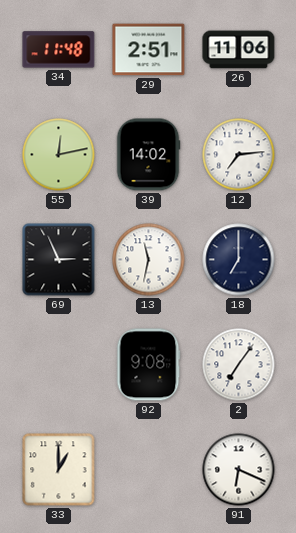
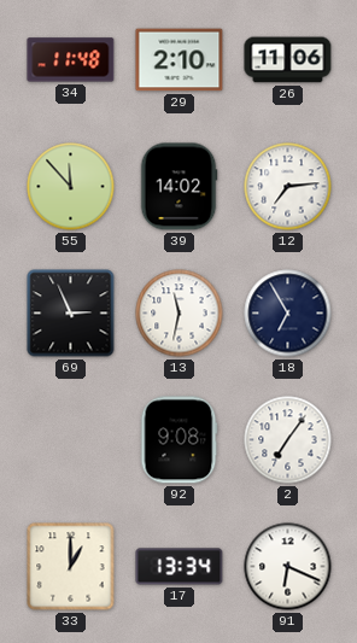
29: 2:51 -> 2:10 (180, 60)
55: 12:13 -> 11:53 (71, 187)
18: 7:00 -> 6:55 (288, 314)
17: none -> 13:34 (180, 567)
